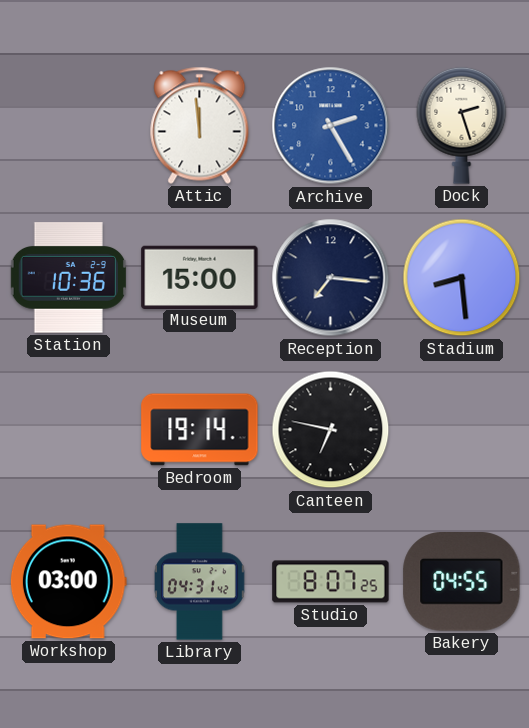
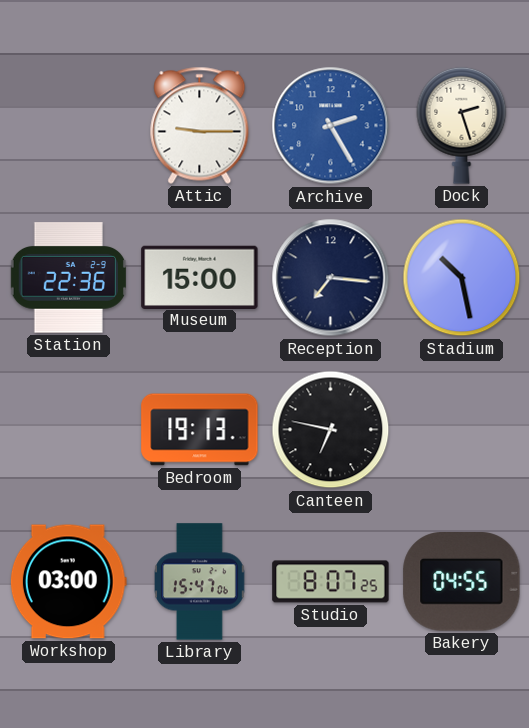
Attic: 11:59 -> 9:15 (200, 125)
Station: 10:36 -> 22:36 (68, 278)
Stadium: 8:29 -> 10:28 (462, 278)
Bedroom: 19:14 -> 19:13 (200, 430)
Library: 04:31 -> 15:47 (200, 582)
